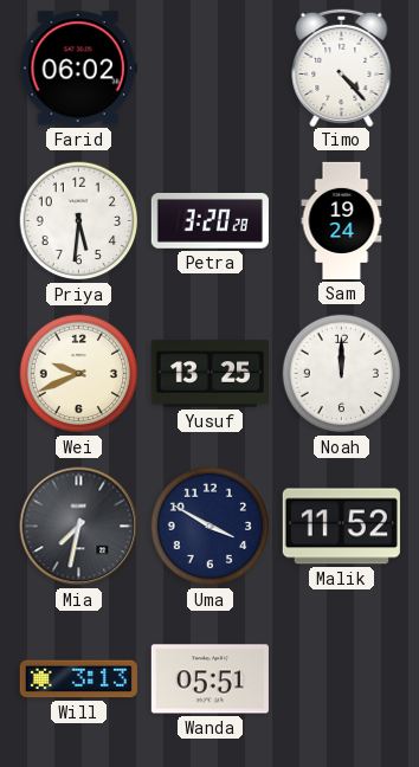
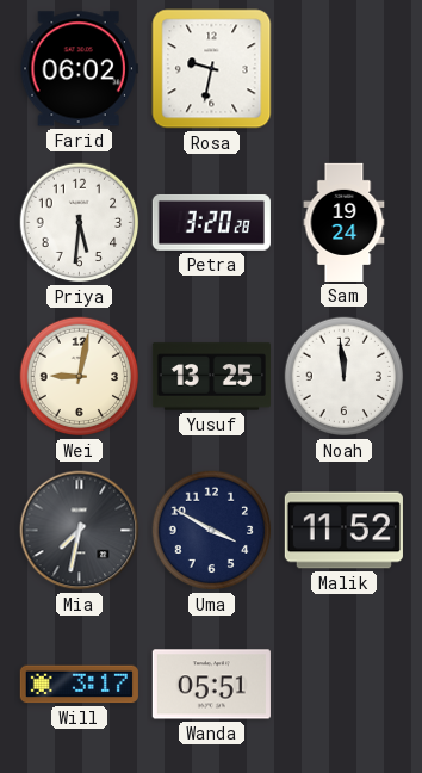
Rosa: none -> 9:32 (212, 69)
Timo: 4:23 -> none (342, 66)
Wei: 9:41 -> 9:02 (80, 377)
Noah: 12:00 -> 11:59 (345, 377)
Will: 3:13 -> 3:17 (79, 685)
